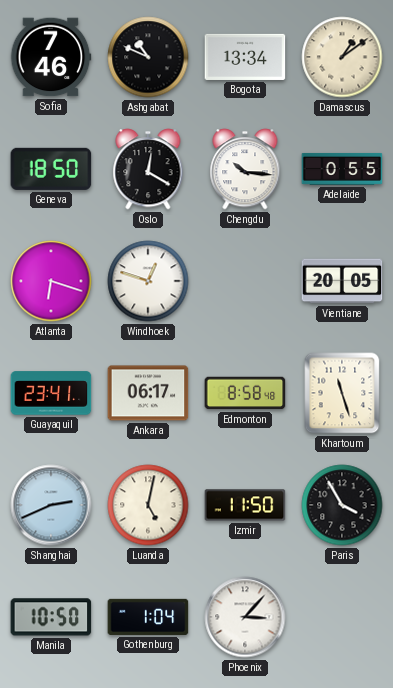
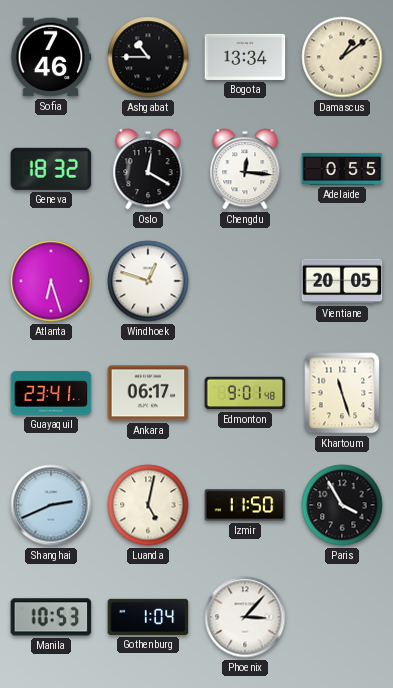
Ashgabat: 10:49 -> 10:45 (148, 57)
Geneva: 18:50 -> 18:32 (51, 169)
Chengdu: 10:16 -> 12:16 (245, 169)
Atlanta: 6:18 -> 6:27 (51, 281)
Edmonton: 8:58 -> 9:01 (245, 393)
Manila: 10:50 -> 10:53 (51, 617)
